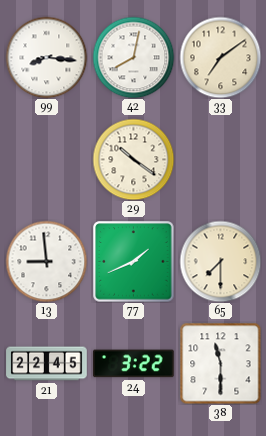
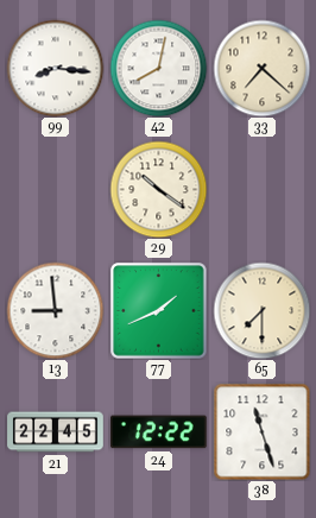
33: 7:09 -> 7:22 (261, 68)
24: 3:22 -> 12:22 (159, 432)
38: 11:30 -> 11:27 (261, 431)
